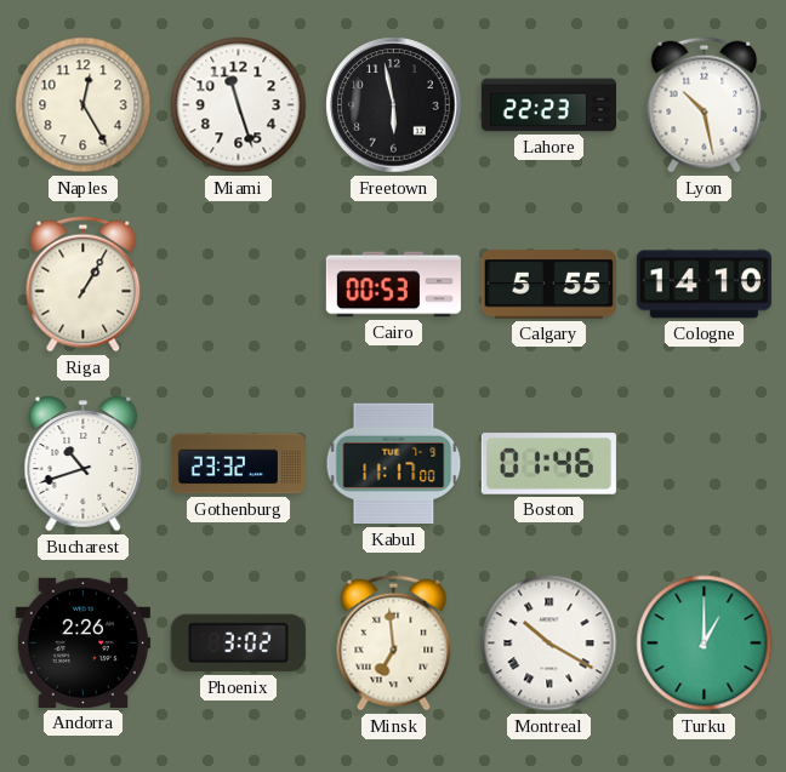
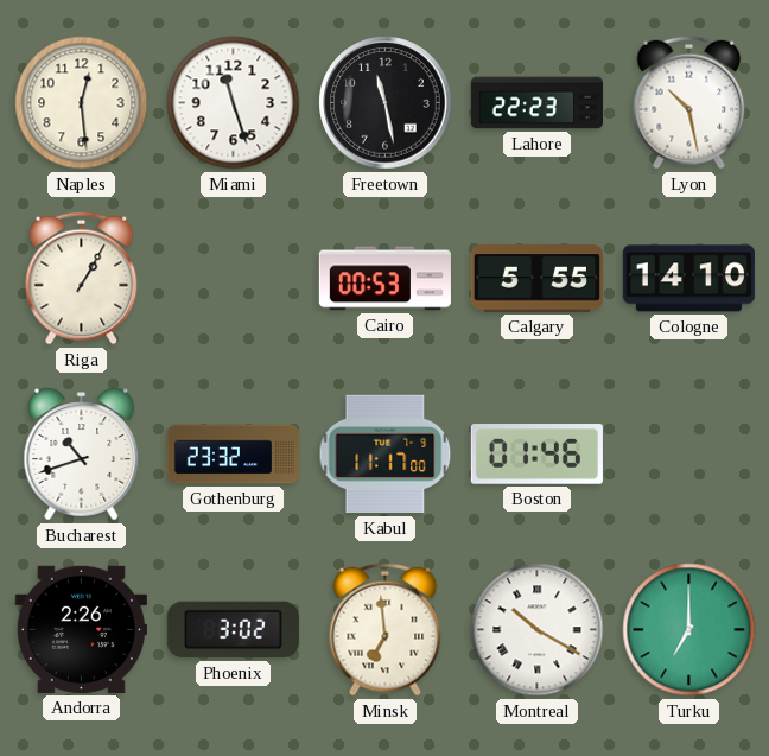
Naples: 12:25 -> 12:29 (82, 103)
Freetown: 5:58 -> 11:28 (386, 103)
Turku: 1:00 -> 7:00 (689, 630)
